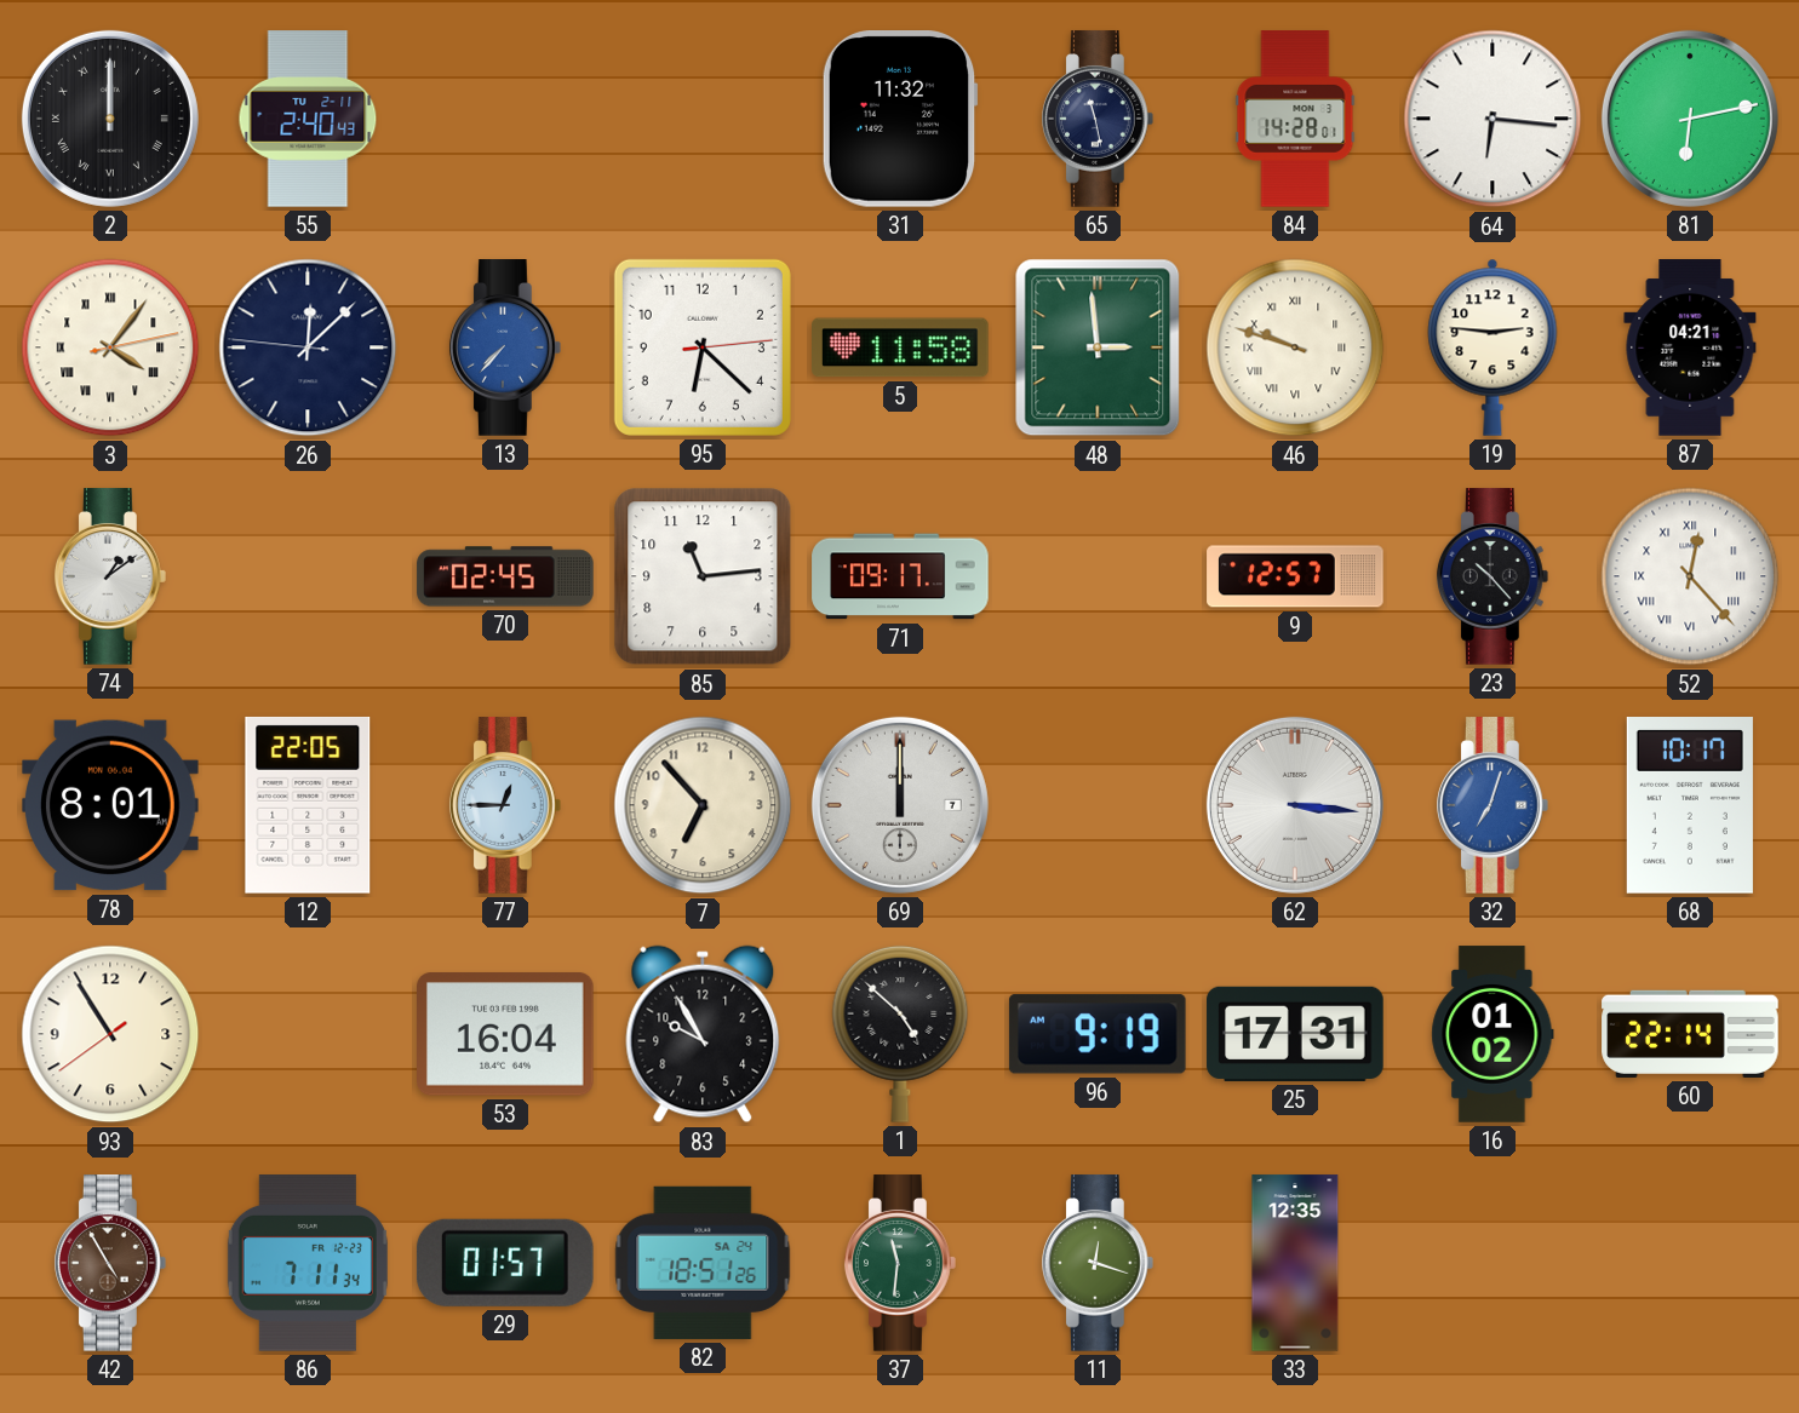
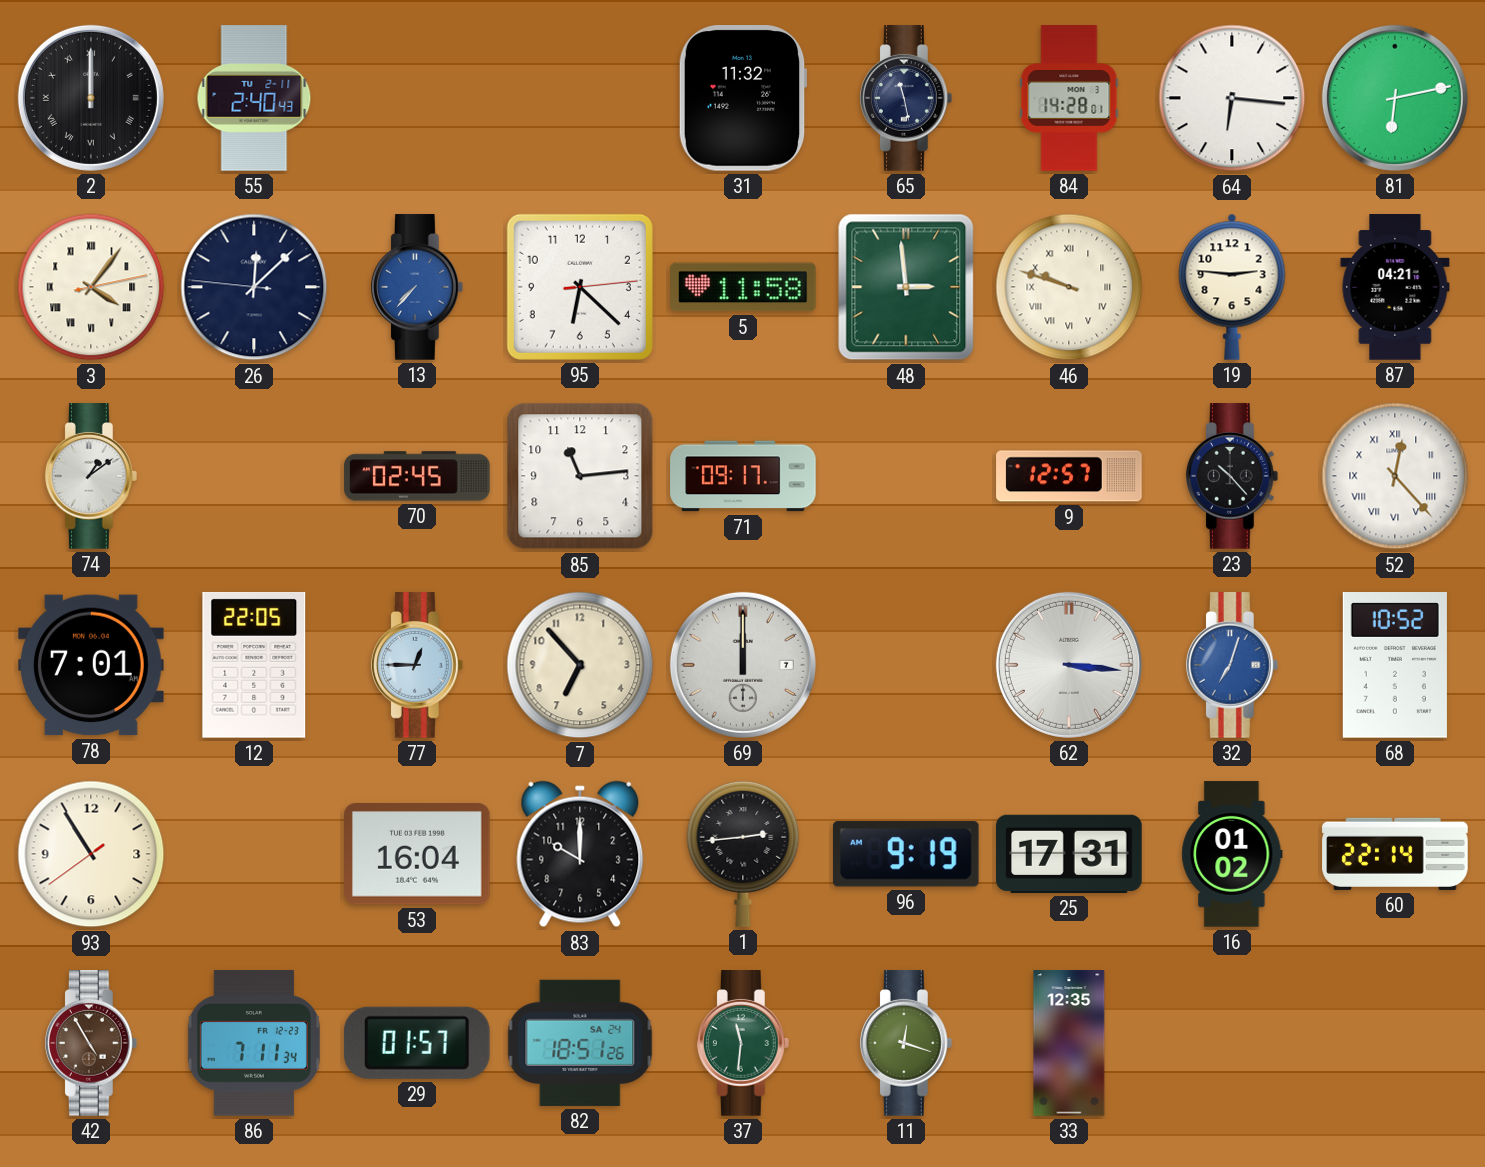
78: 8:01 -> 7:01 (91, 665)
68: 10:17 -> 10:52 (1395, 665)
83: 9:55 -> 10:00 (580, 854)
1: 4:52 -> 2:44 (743, 854)
